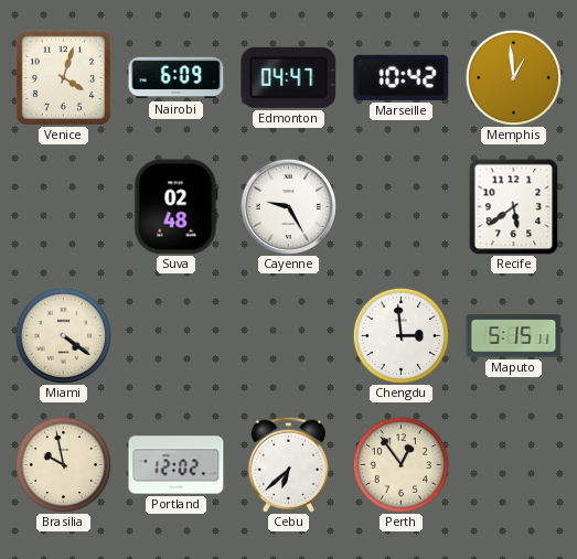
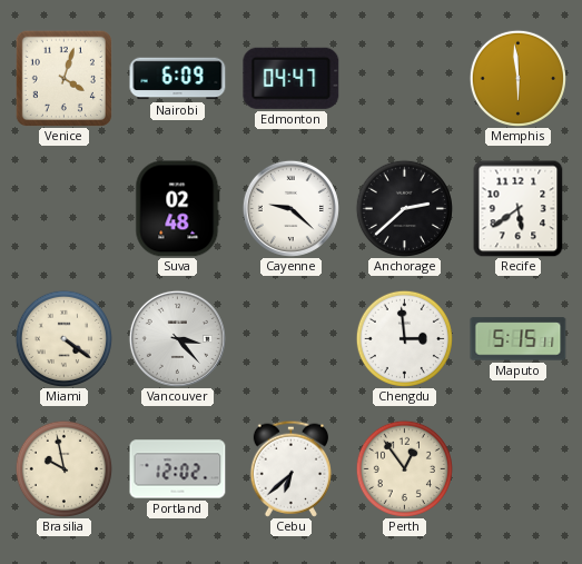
Marseille: 10:42 -> none (402, 77)
Memphis: 12:59 -> 5:59 (517, 78)
Cayenne: 9:25 -> 9:22 (290, 208)
Anchorage: none -> 2:38 (404, 208)
Vancouver: none -> 3:23 (177, 338)
